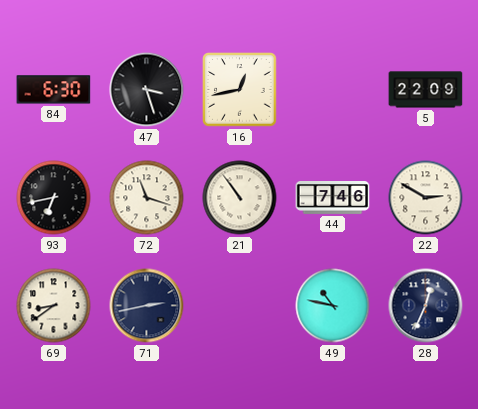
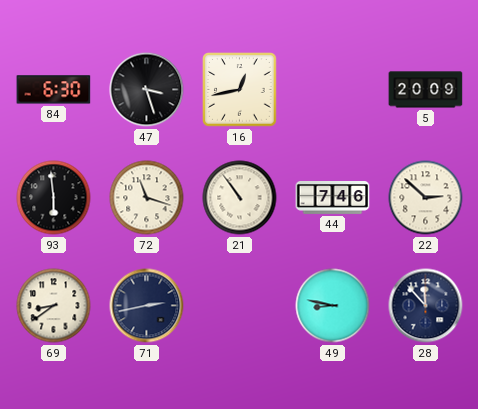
5: 22:09 -> 20:09 (426, 90)
93: 6:43 -> 5:59 (54, 198)
22: 2:50 -> 2:52 (426, 198)
49: 10:47 -> 8:47 (333, 306)
28: 12:34 -> 11:53 (426, 306)
